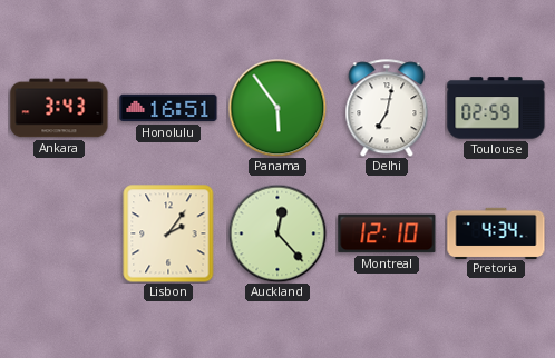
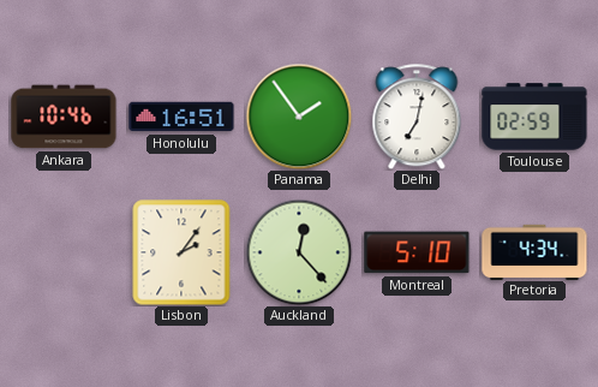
Ankara: 3:43 -> 10:46 (64, 117)
Panama: 5:54 -> 1:54 (299, 117)
Montreal: 12:10 -> 5:10 (417, 252)
